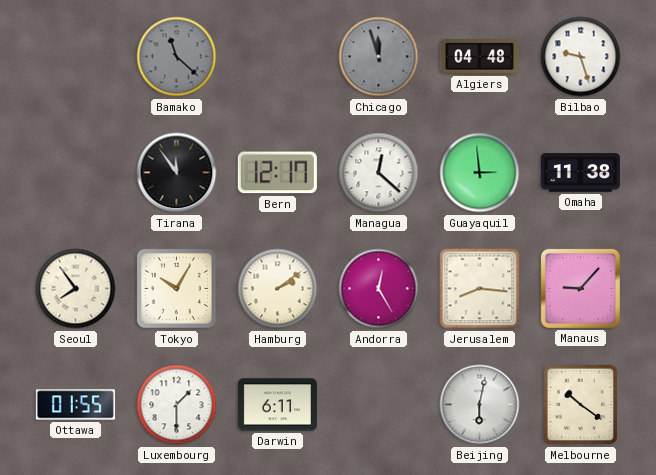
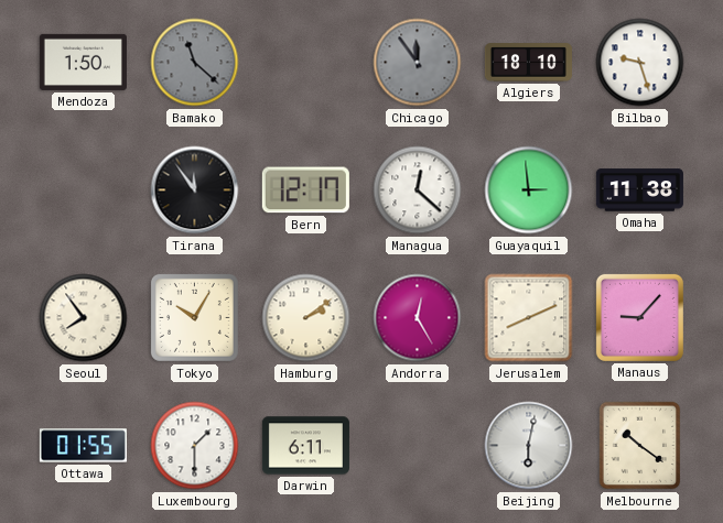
Mendoza: none -> 1:50 (83, 62)
Chicago: 11:57 -> 11:54 (418, 63)
Algiers: 04:48 -> 18:10 (528, 63)
Jerusalem: 8:16 -> 8:11 (529, 318)
